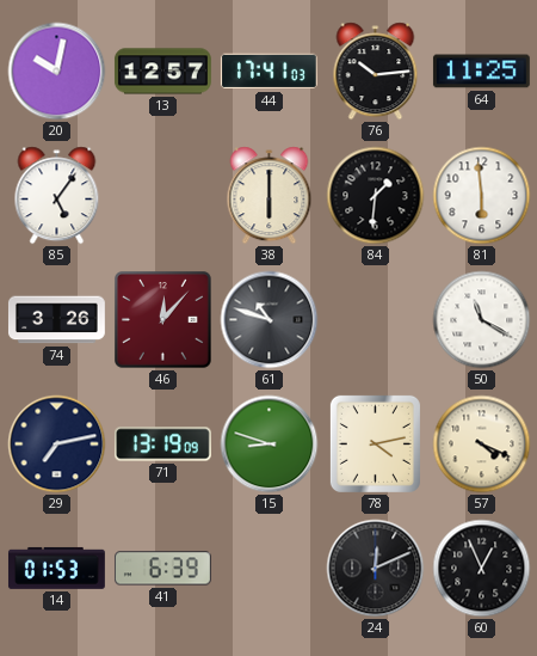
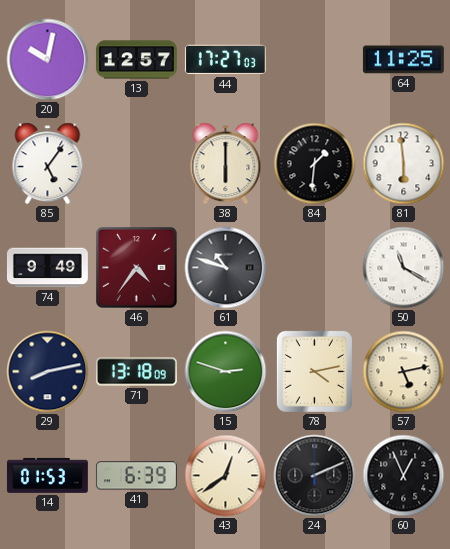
44: 17:41 -> 17:27 (225, 60)
76: 10:14 -> none (376, 72)
74: 3:26 -> 9:49 (47, 268)
46: 12:07 -> 4:36 (137, 268)
29: 7:13 -> 8:13 (48, 372)
71: 13:19 -> 13:18 (136, 372)
15: 8:48 -> 2:48 (226, 372)
57: 4:19 -> 5:13 (404, 372)
43: none -> 12:39 (226, 476)
24: 12:11 -> 2:11 (315, 476)
